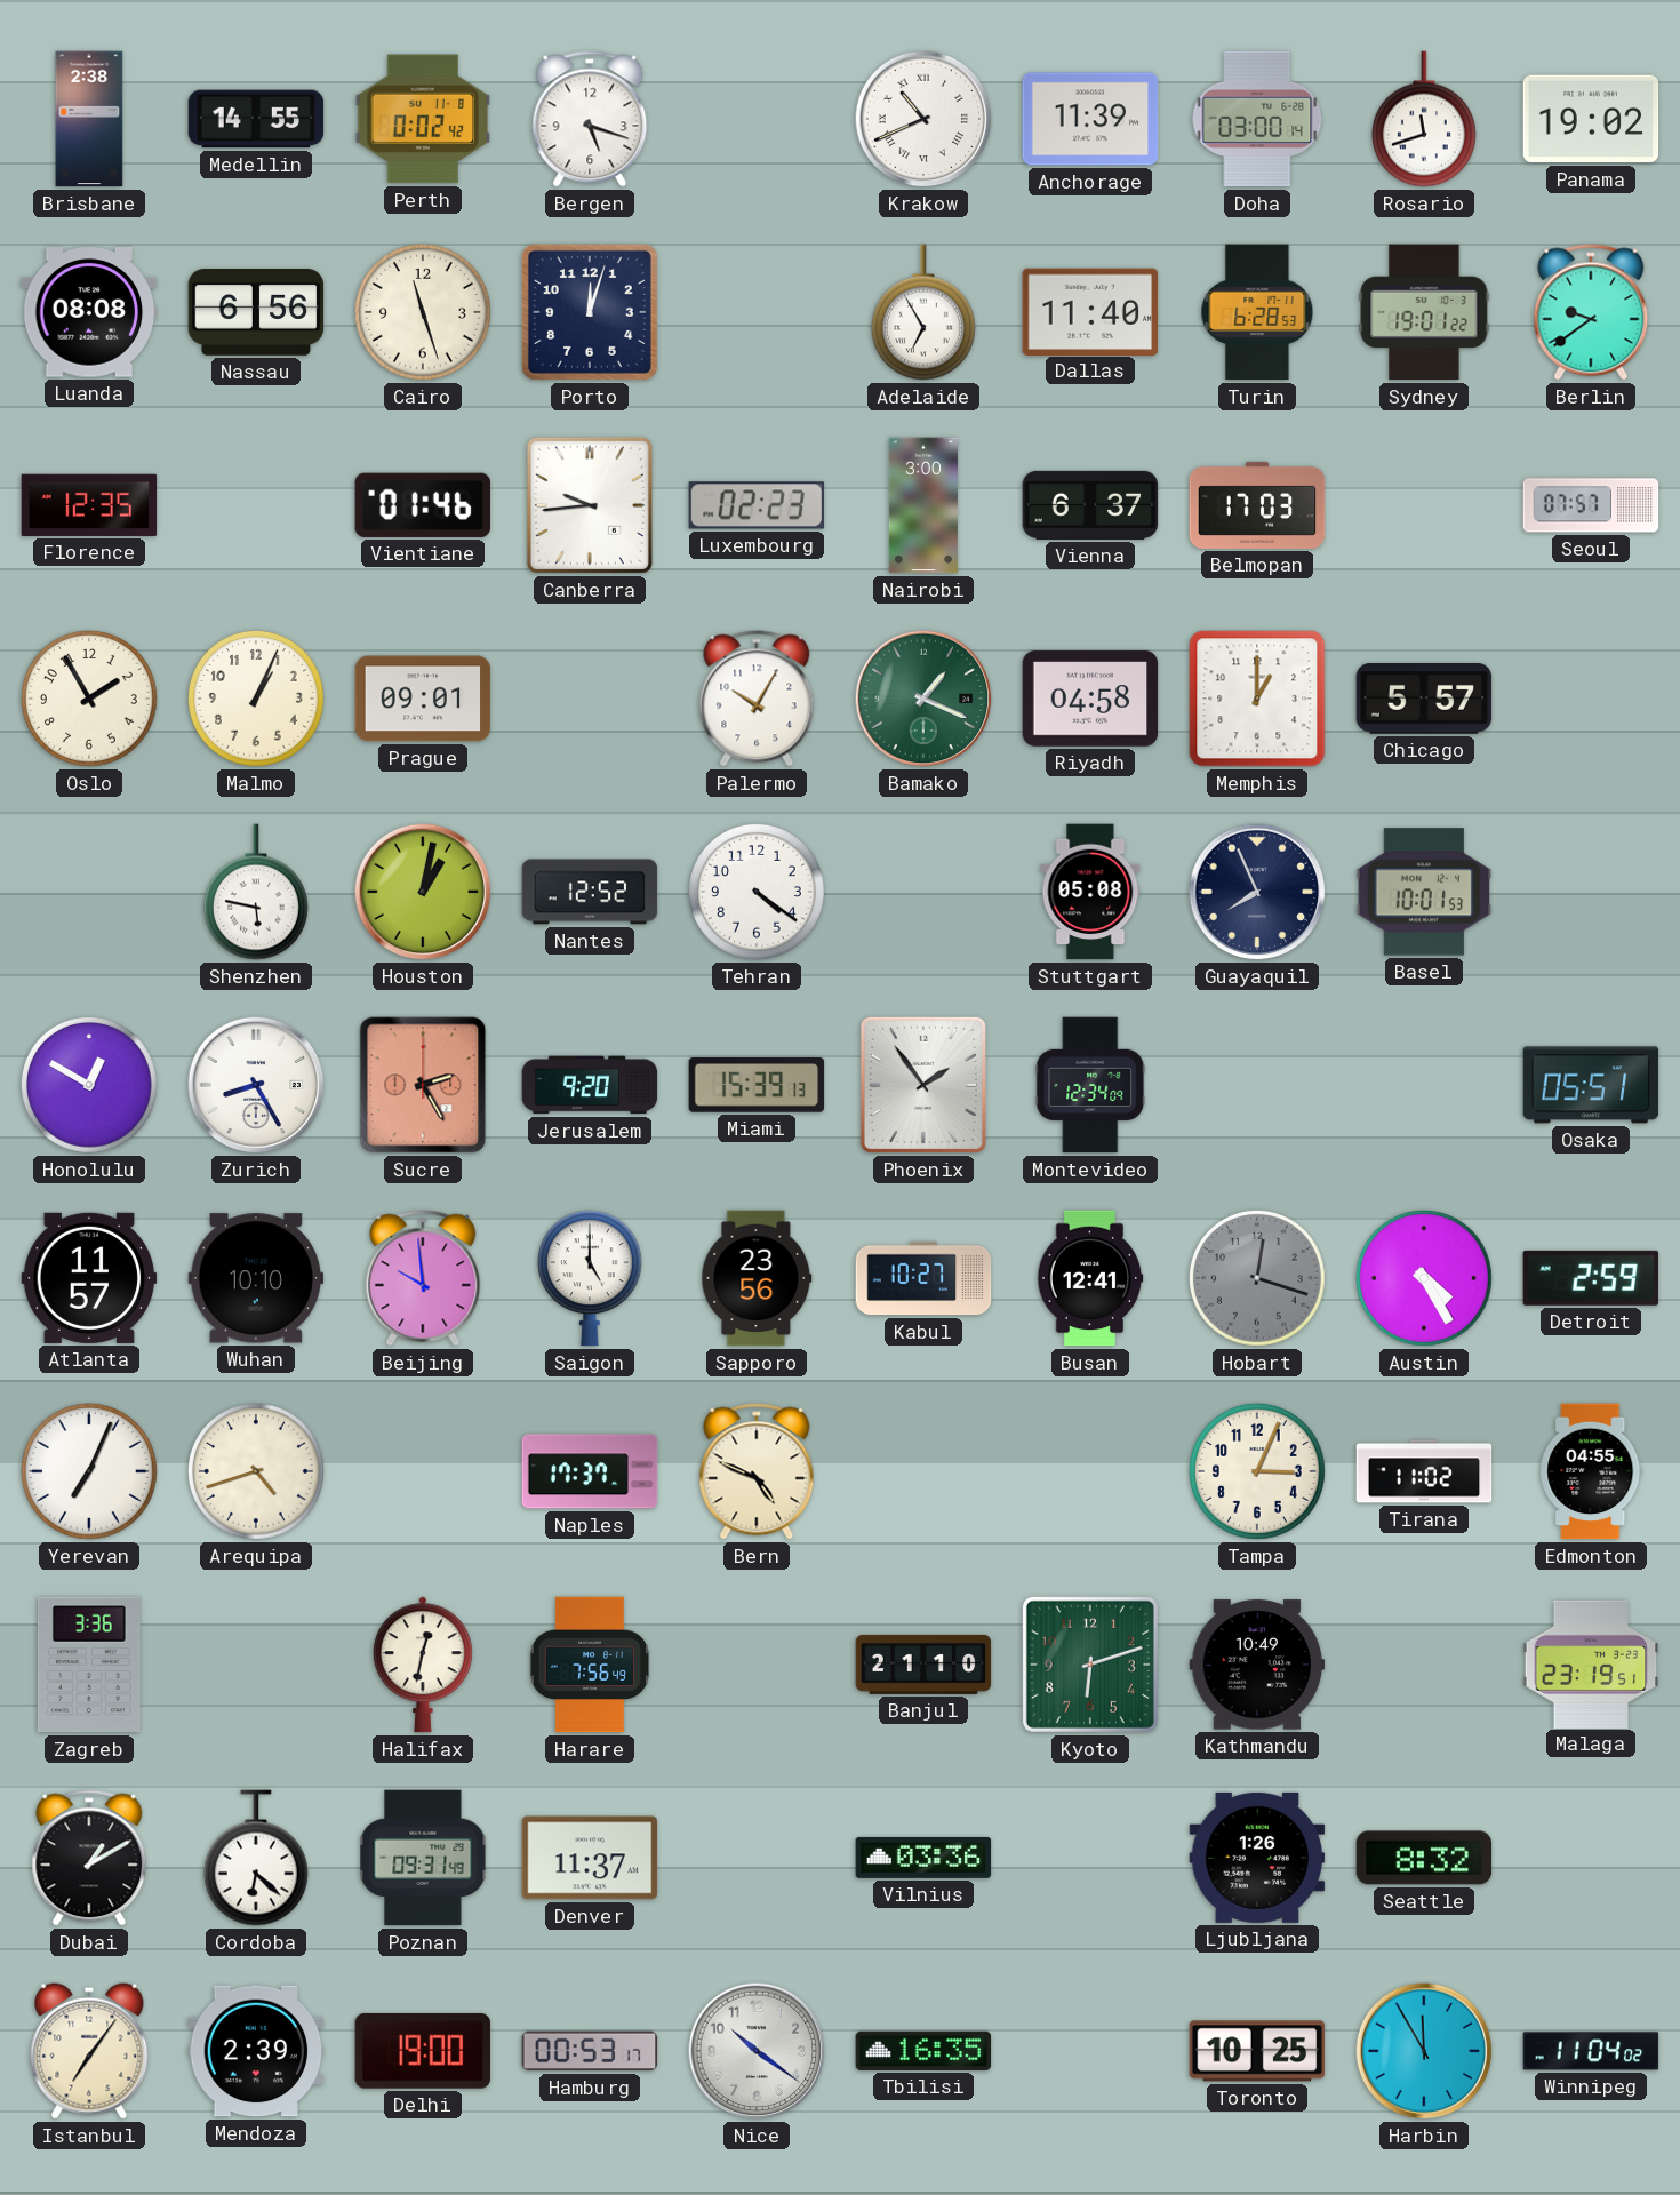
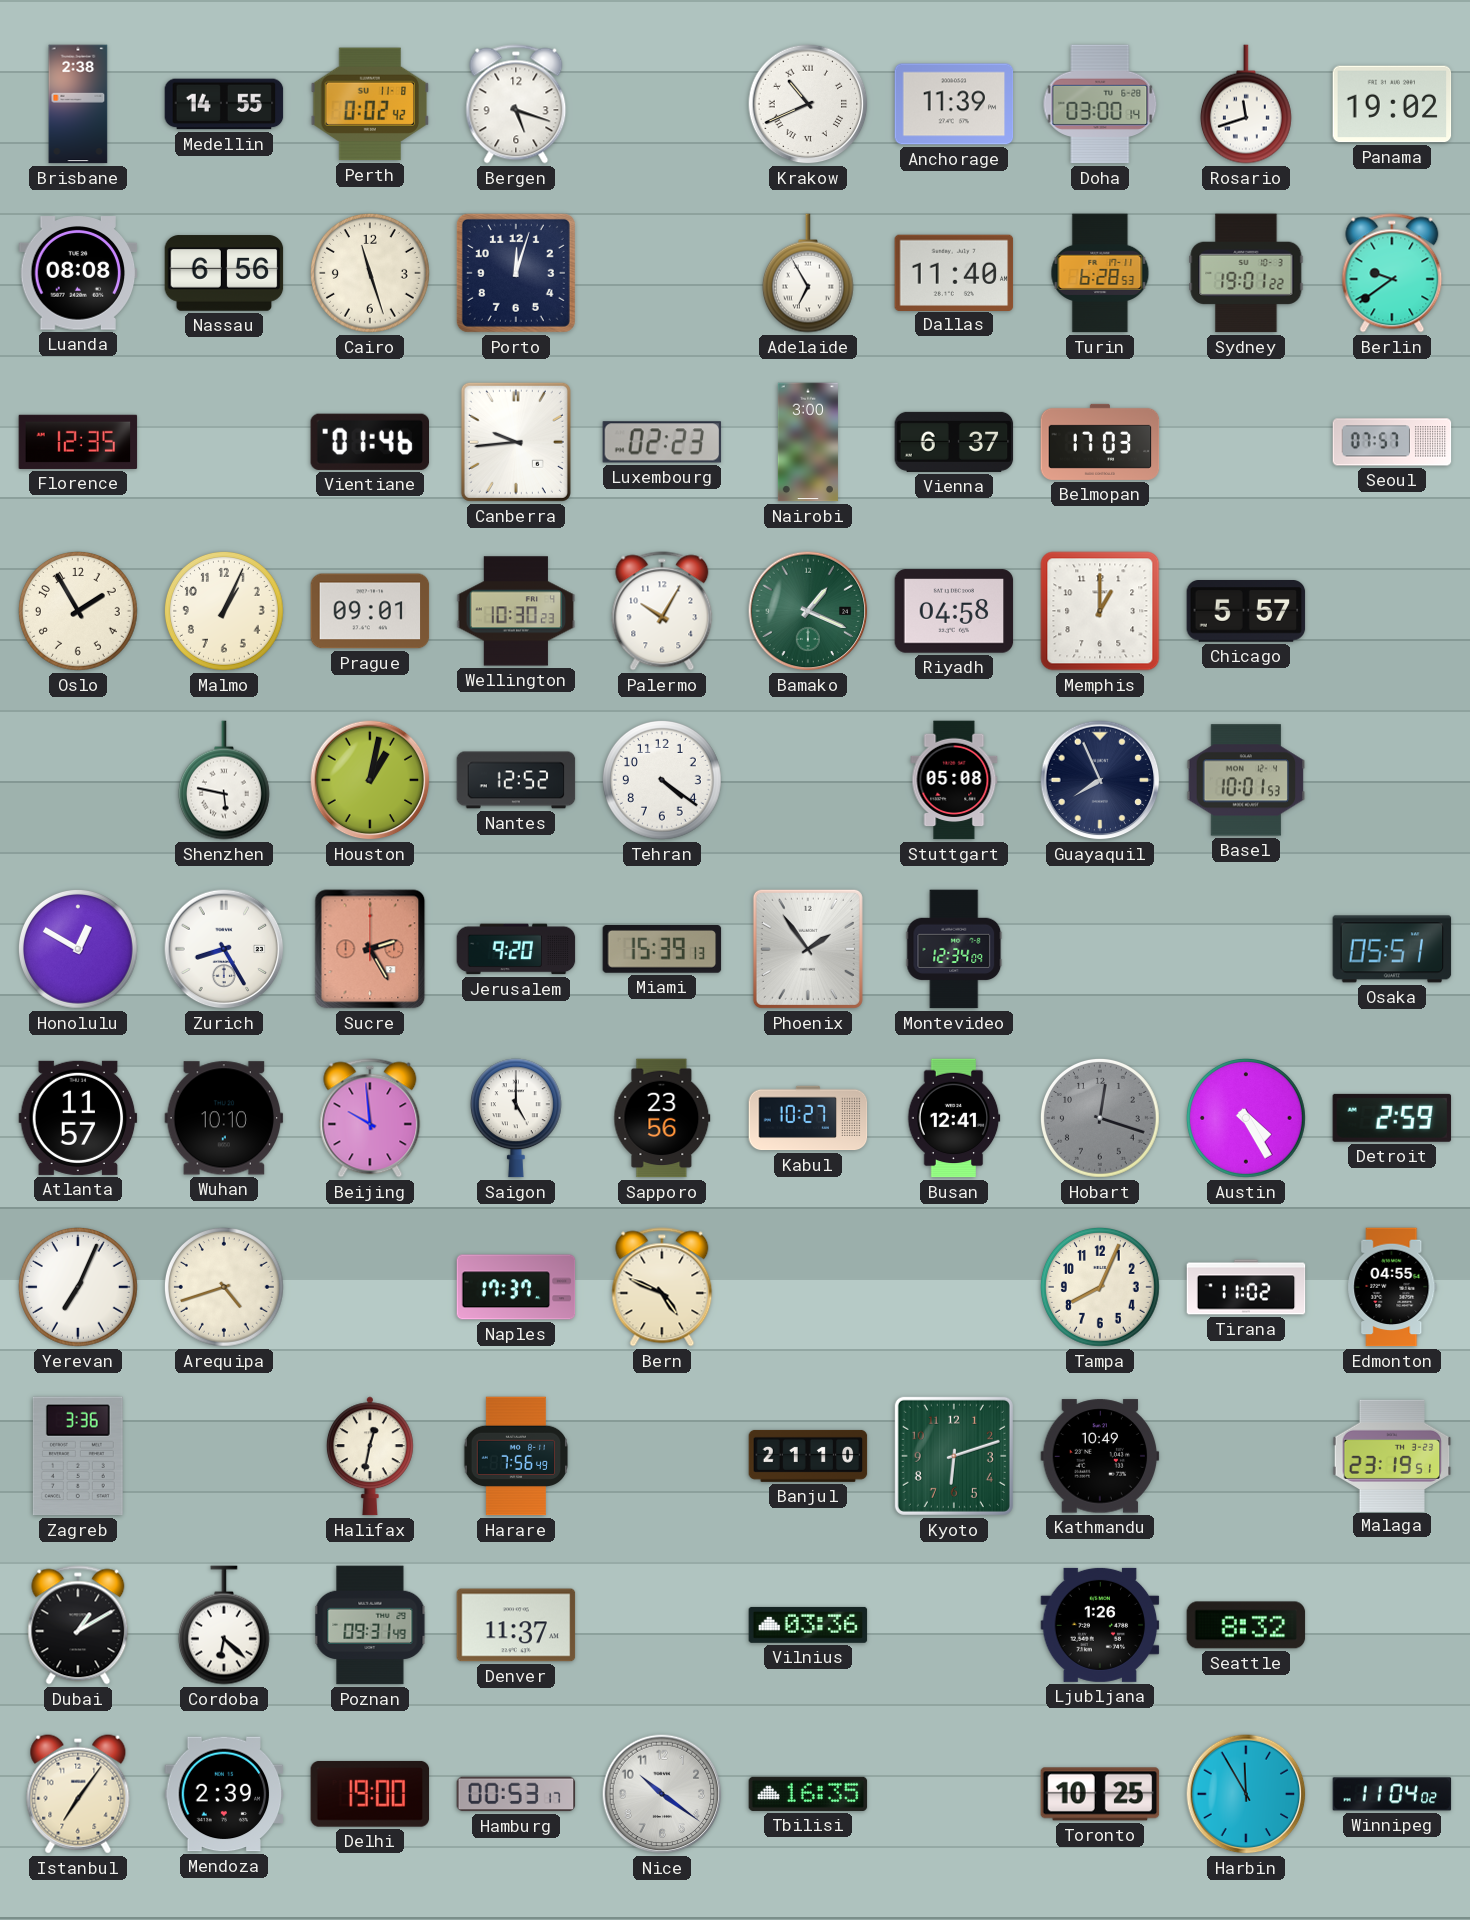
Wellington: none -> 10:30 (516, 611)
Tampa: 3:04 -> 8:04 (1100, 1288)
